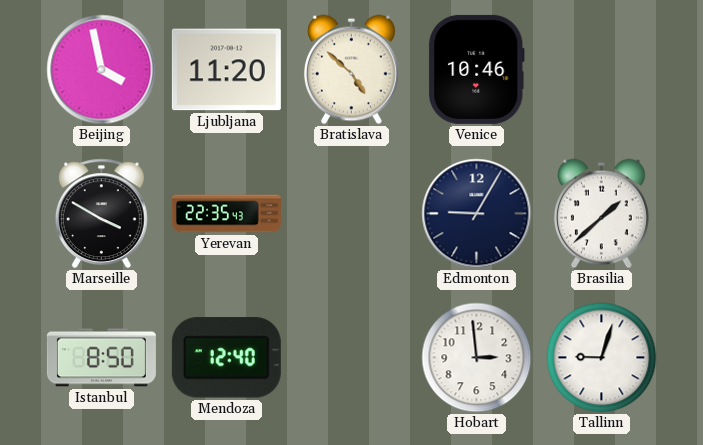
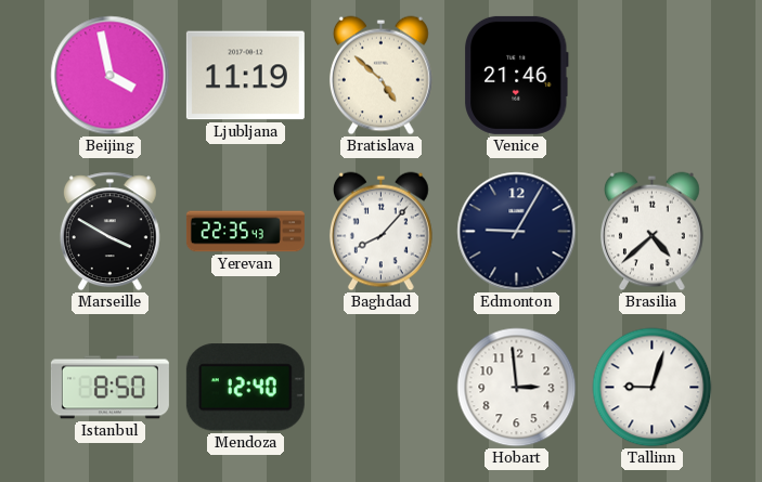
Ljubljana: 11:20 -> 11:19 (245, 76)
Venice: 10:46 -> 21:46 (516, 75)
Baghdad: none -> 8:07 (380, 232)
Brasilia: 1:38 -> 4:38 (651, 232)
